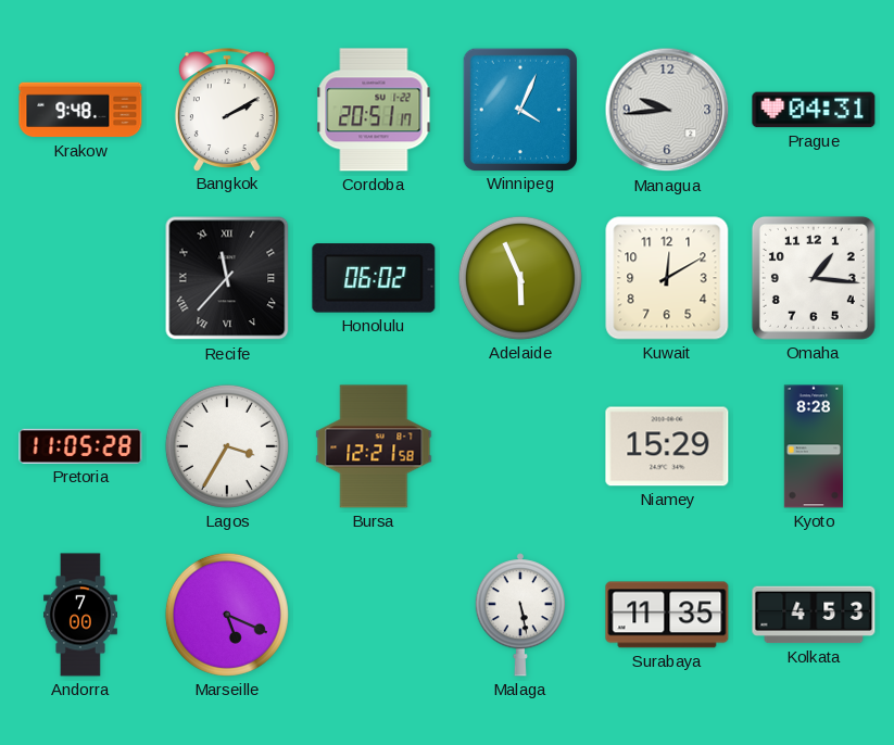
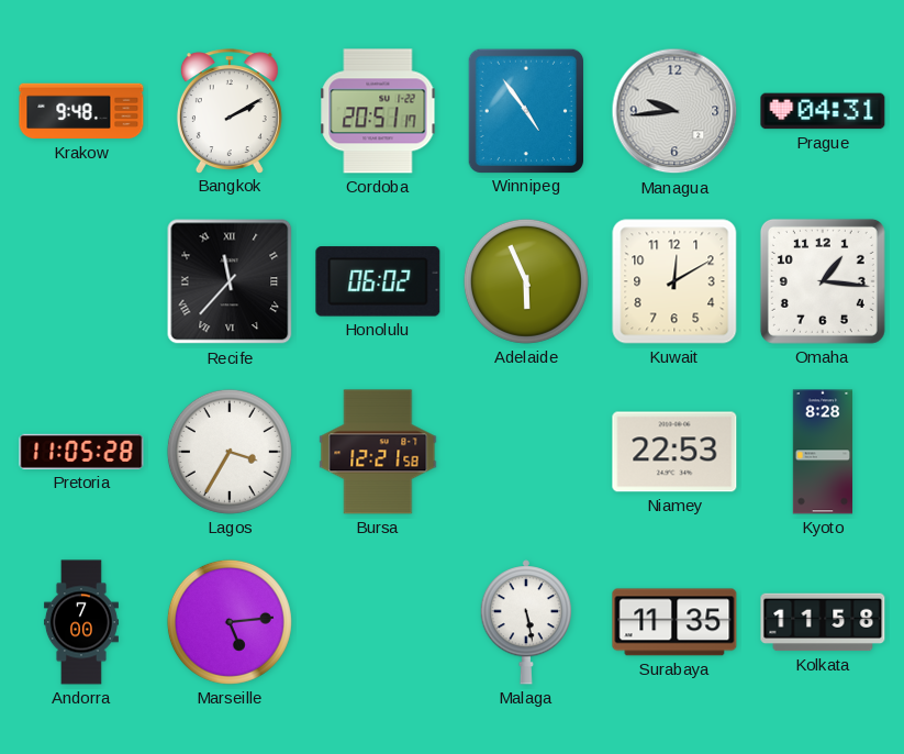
Winnipeg: 4:04 -> 4:54 (525, 110)
Niamey: 15:29 -> 22:53 (674, 452)
Marseille: 5:19 -> 5:14 (230, 622)
Kolkata: 4:53 -> 11:58 (823, 622)
